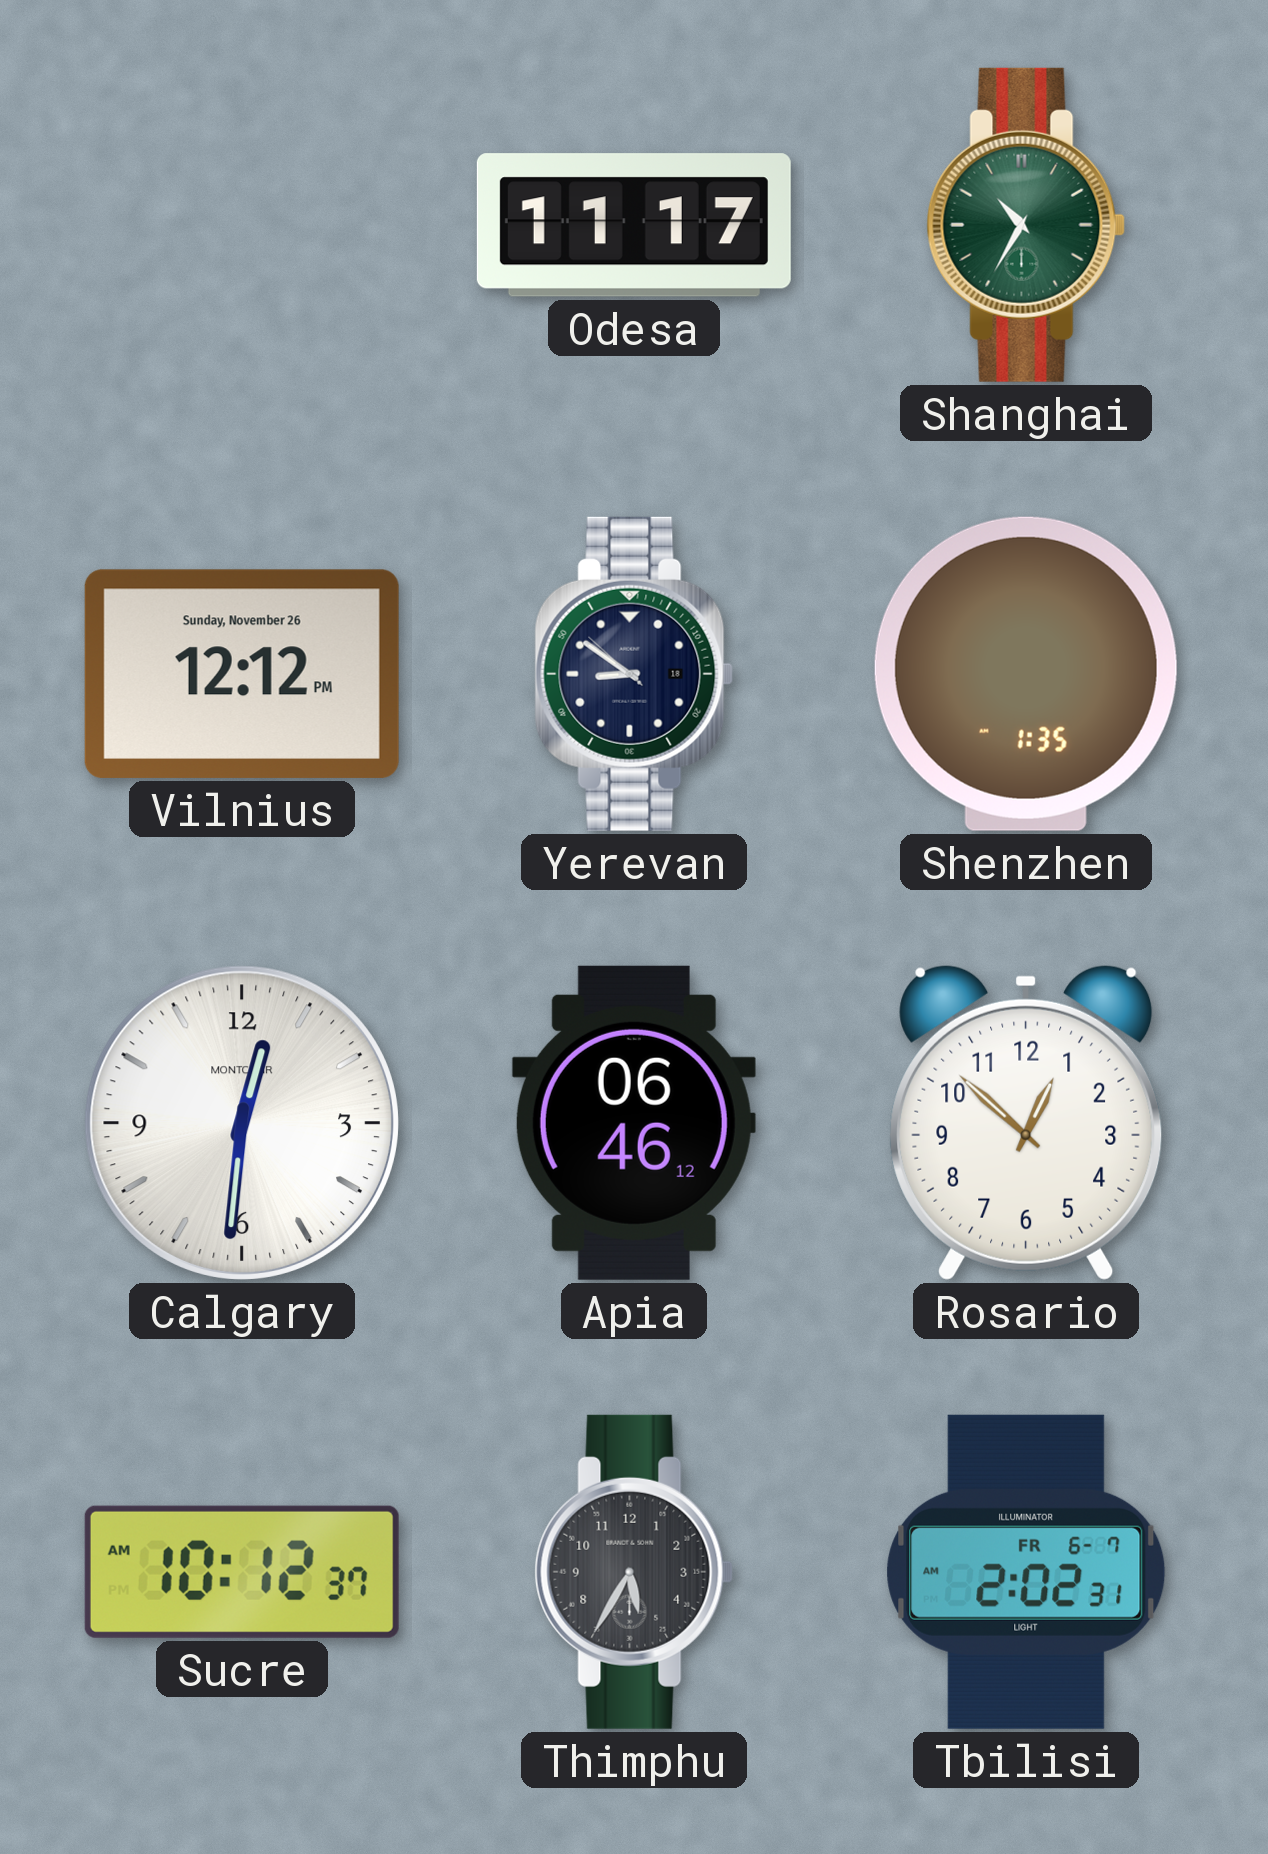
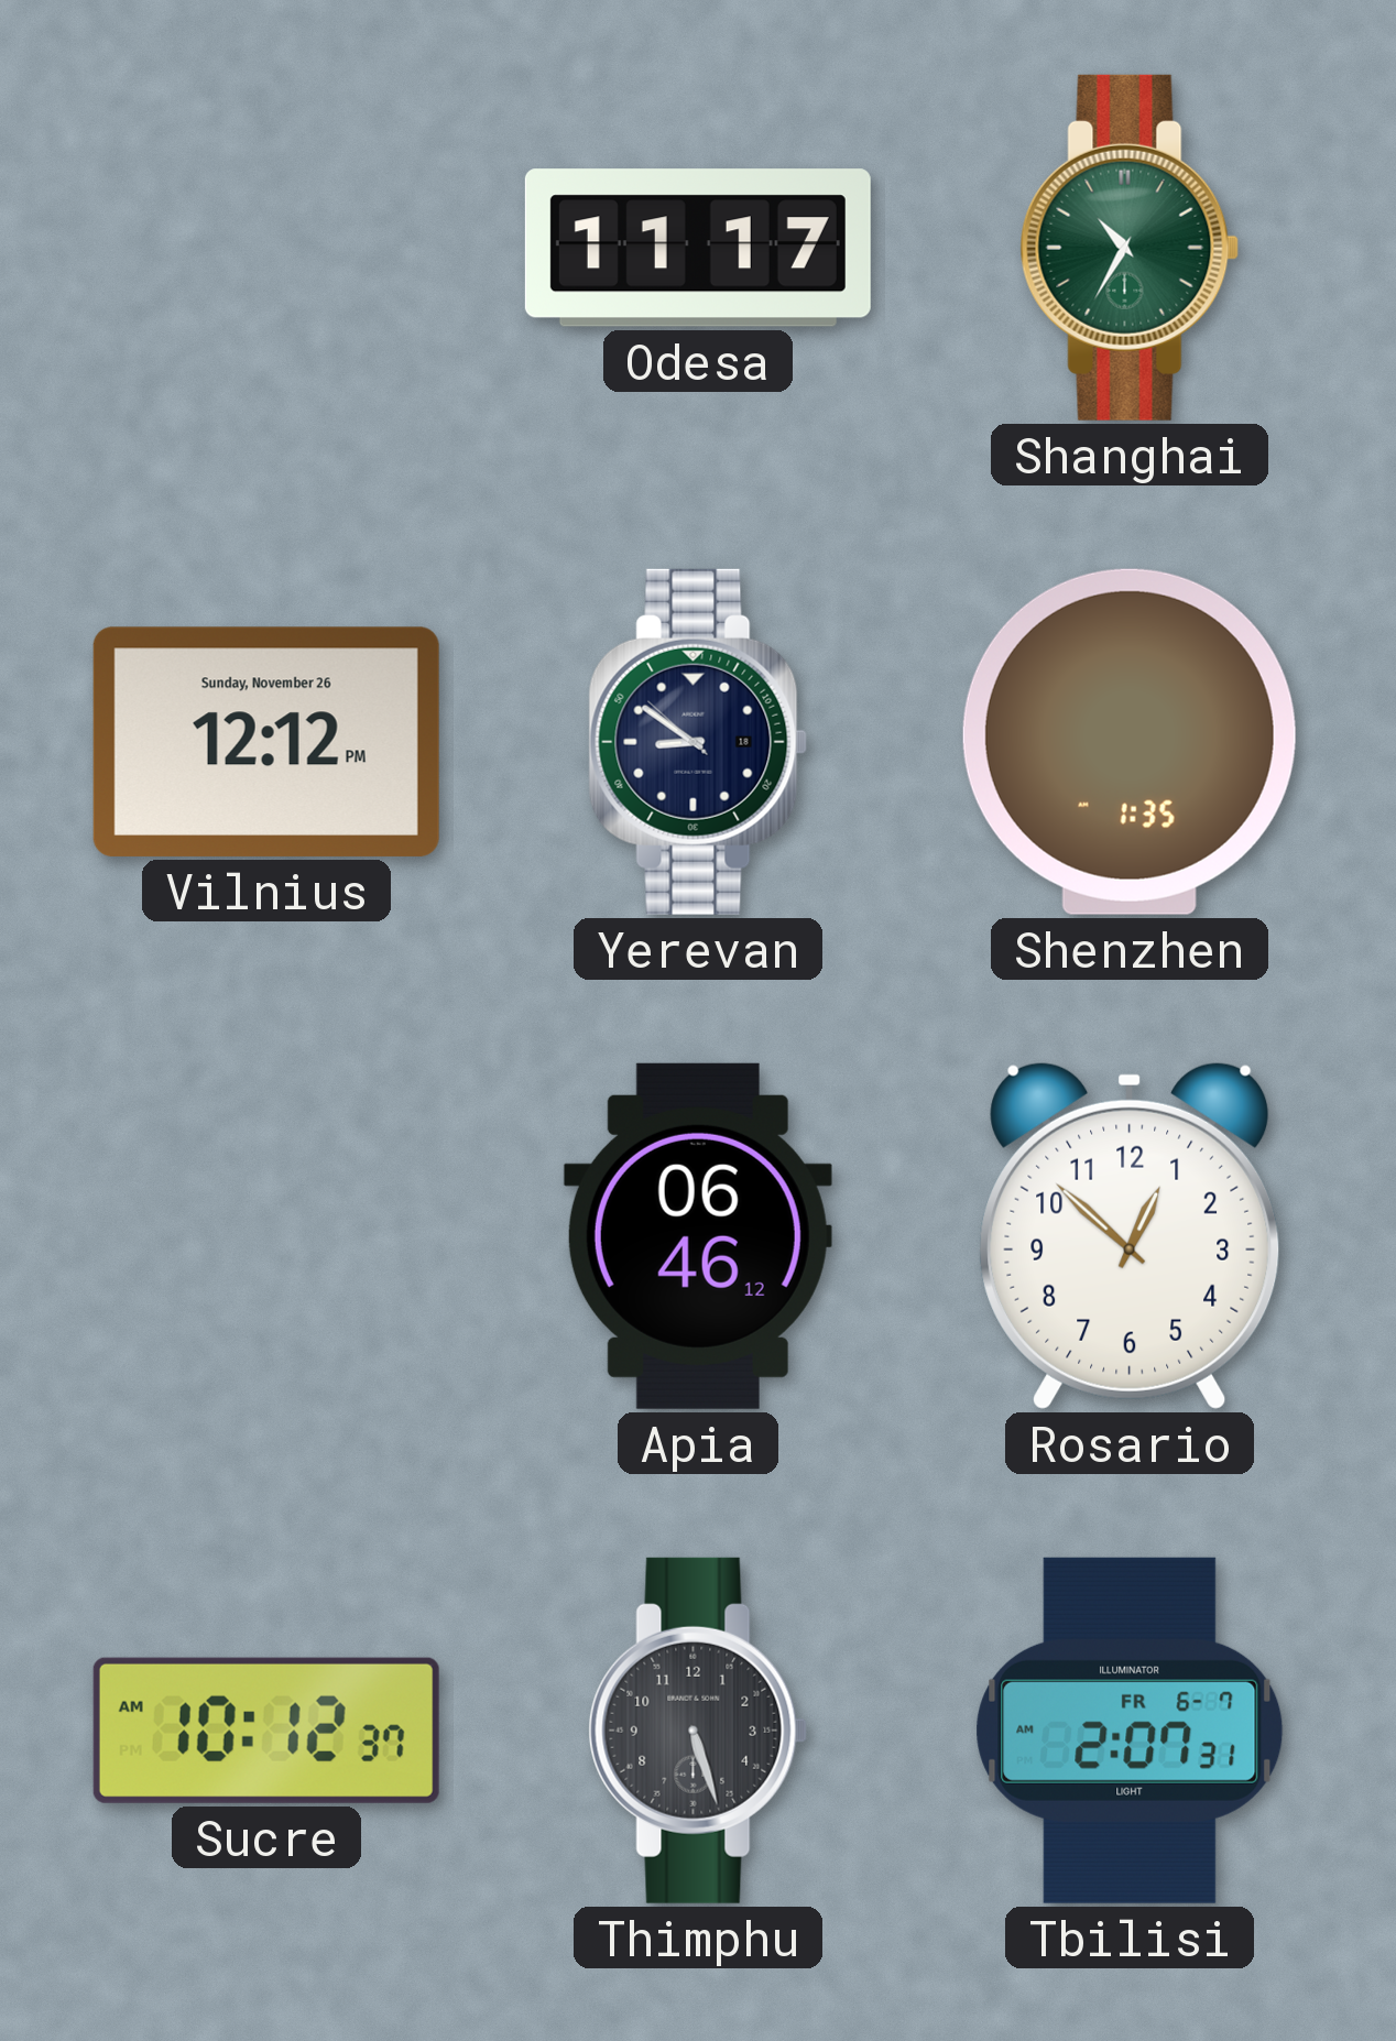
Calgary: 12:31 -> none (242, 1123)
Thimphu: 5:35 -> 5:27 (698, 1731)
Tbilisi: 2:02 -> 2:07 (1130, 1731)
